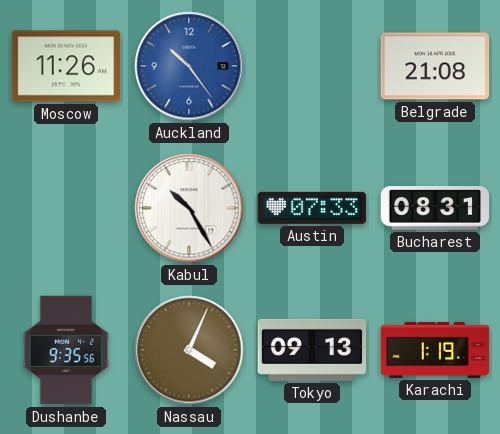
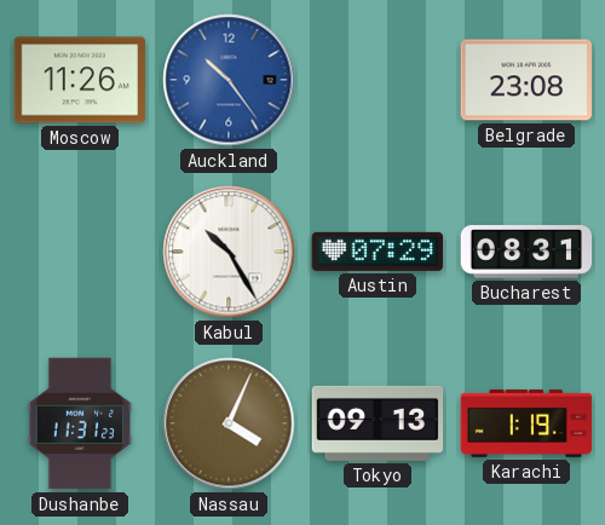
Belgrade: 21:08 -> 23:08 (526, 80)
Austin: 07:33 -> 07:29 (376, 252)
Dushanbe: 9:35 -> 11:31 (79, 423)
